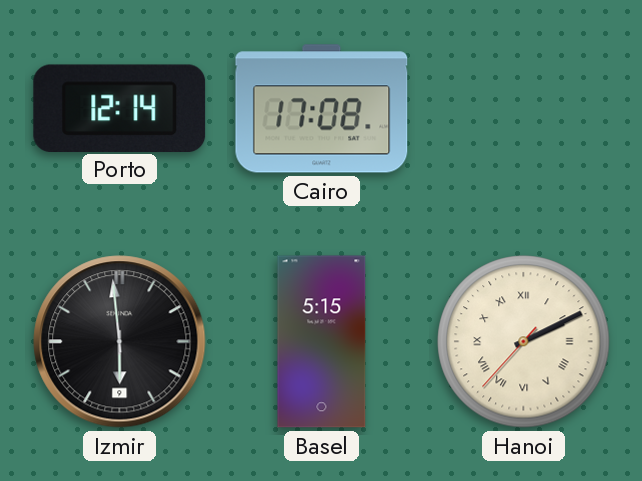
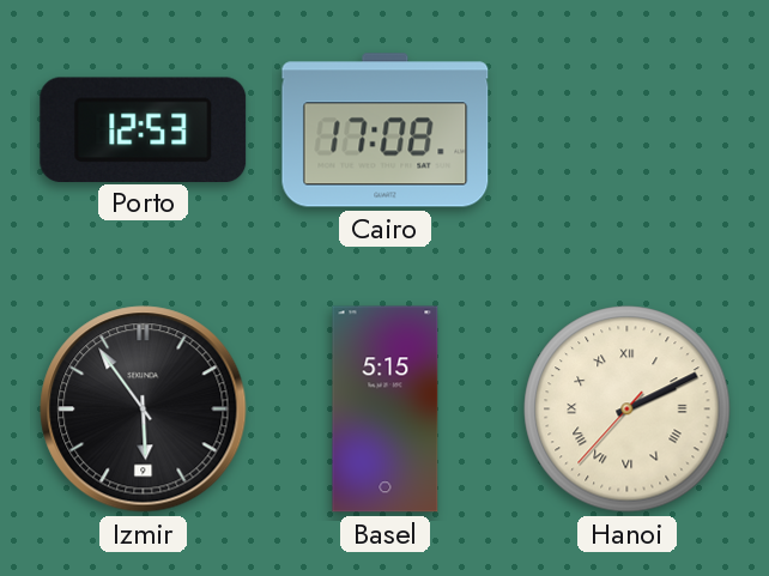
Porto: 12:14 -> 12:53 (144, 129)
Izmir: 5:59 -> 5:54 (144, 410)
